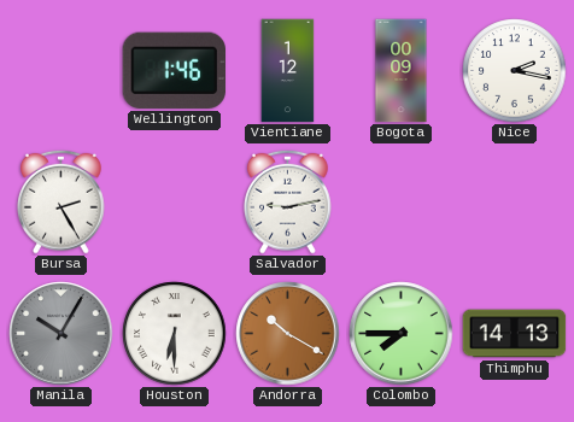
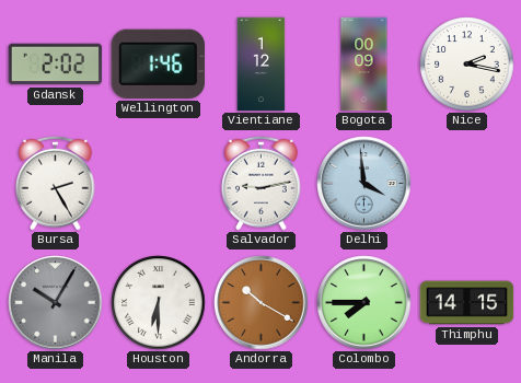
Gdansk: none -> 2:02 (56, 65)
Delhi: none -> 3:59 (364, 184)
Thimphu: 14:13 -> 14:15 (467, 303)
